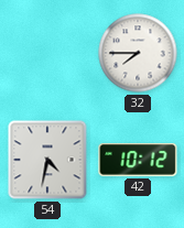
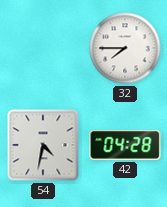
42: 10:12 -> 04:28 (125, 145)
